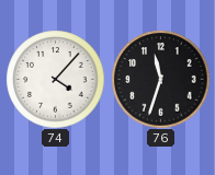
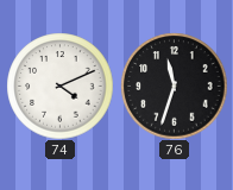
74: 4:07 -> 4:11 (59, 85)
